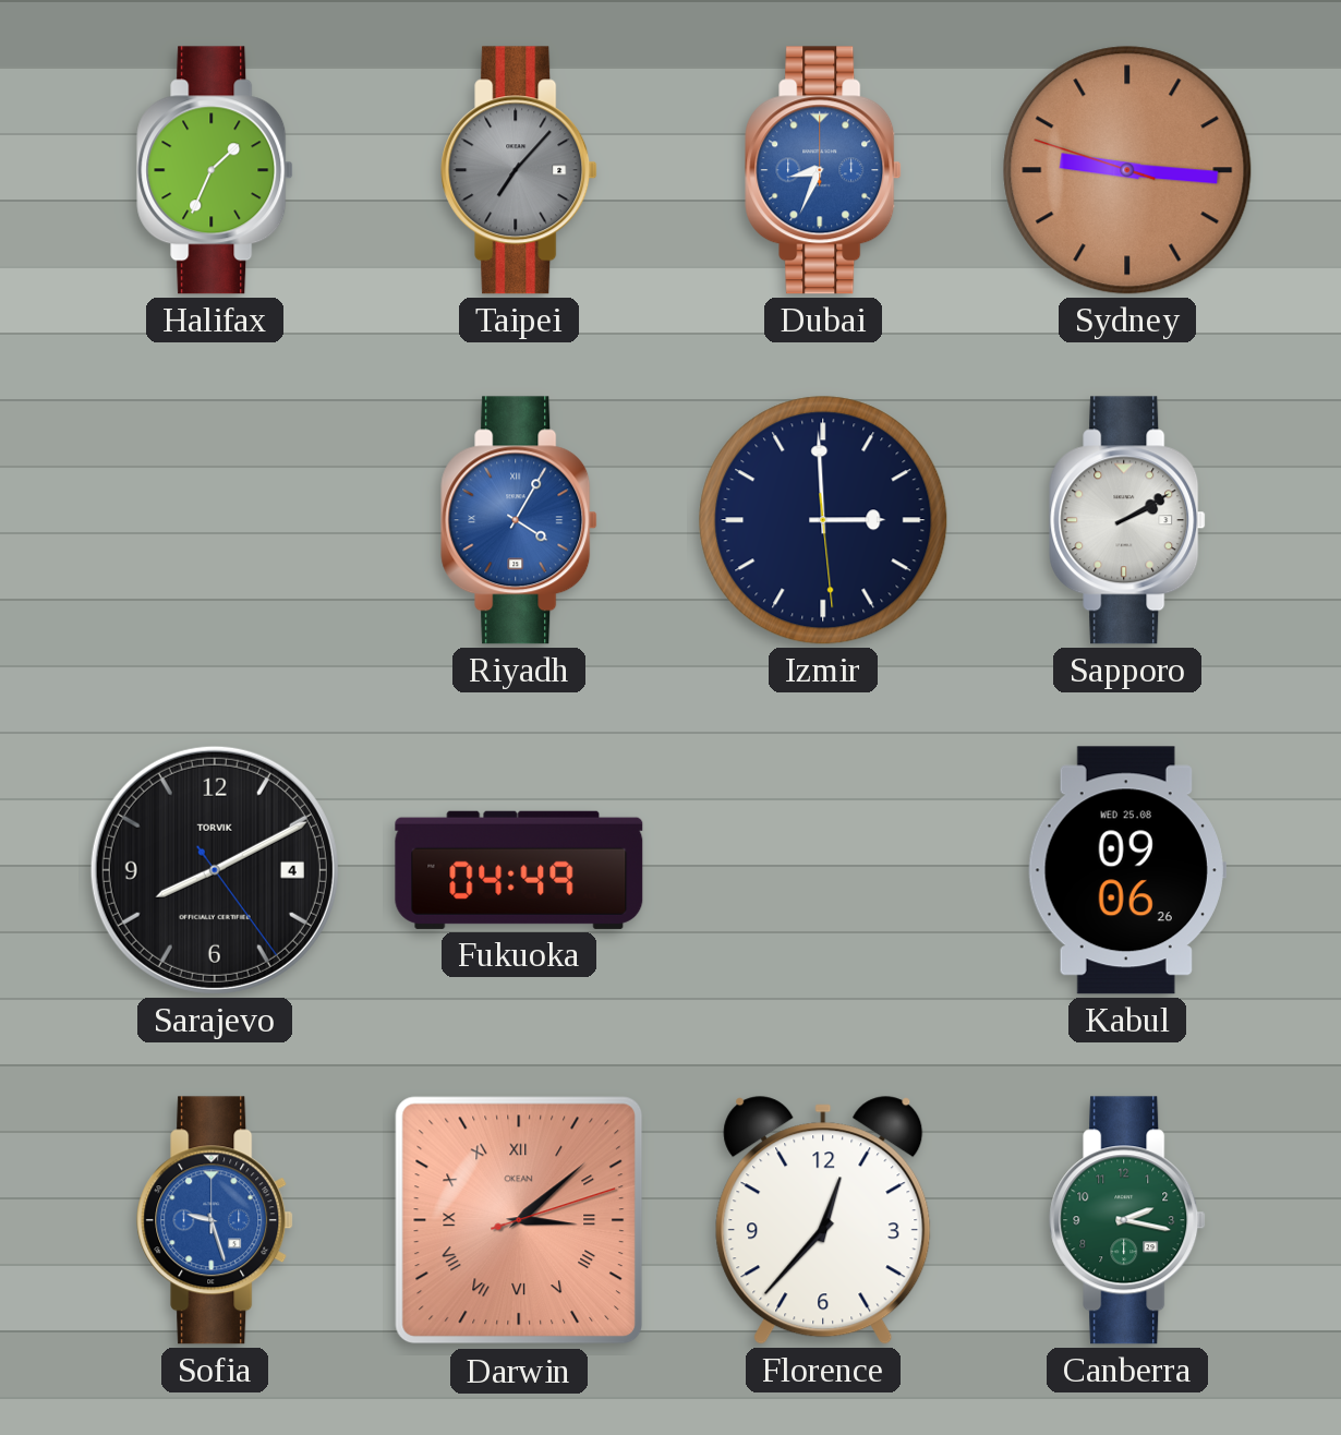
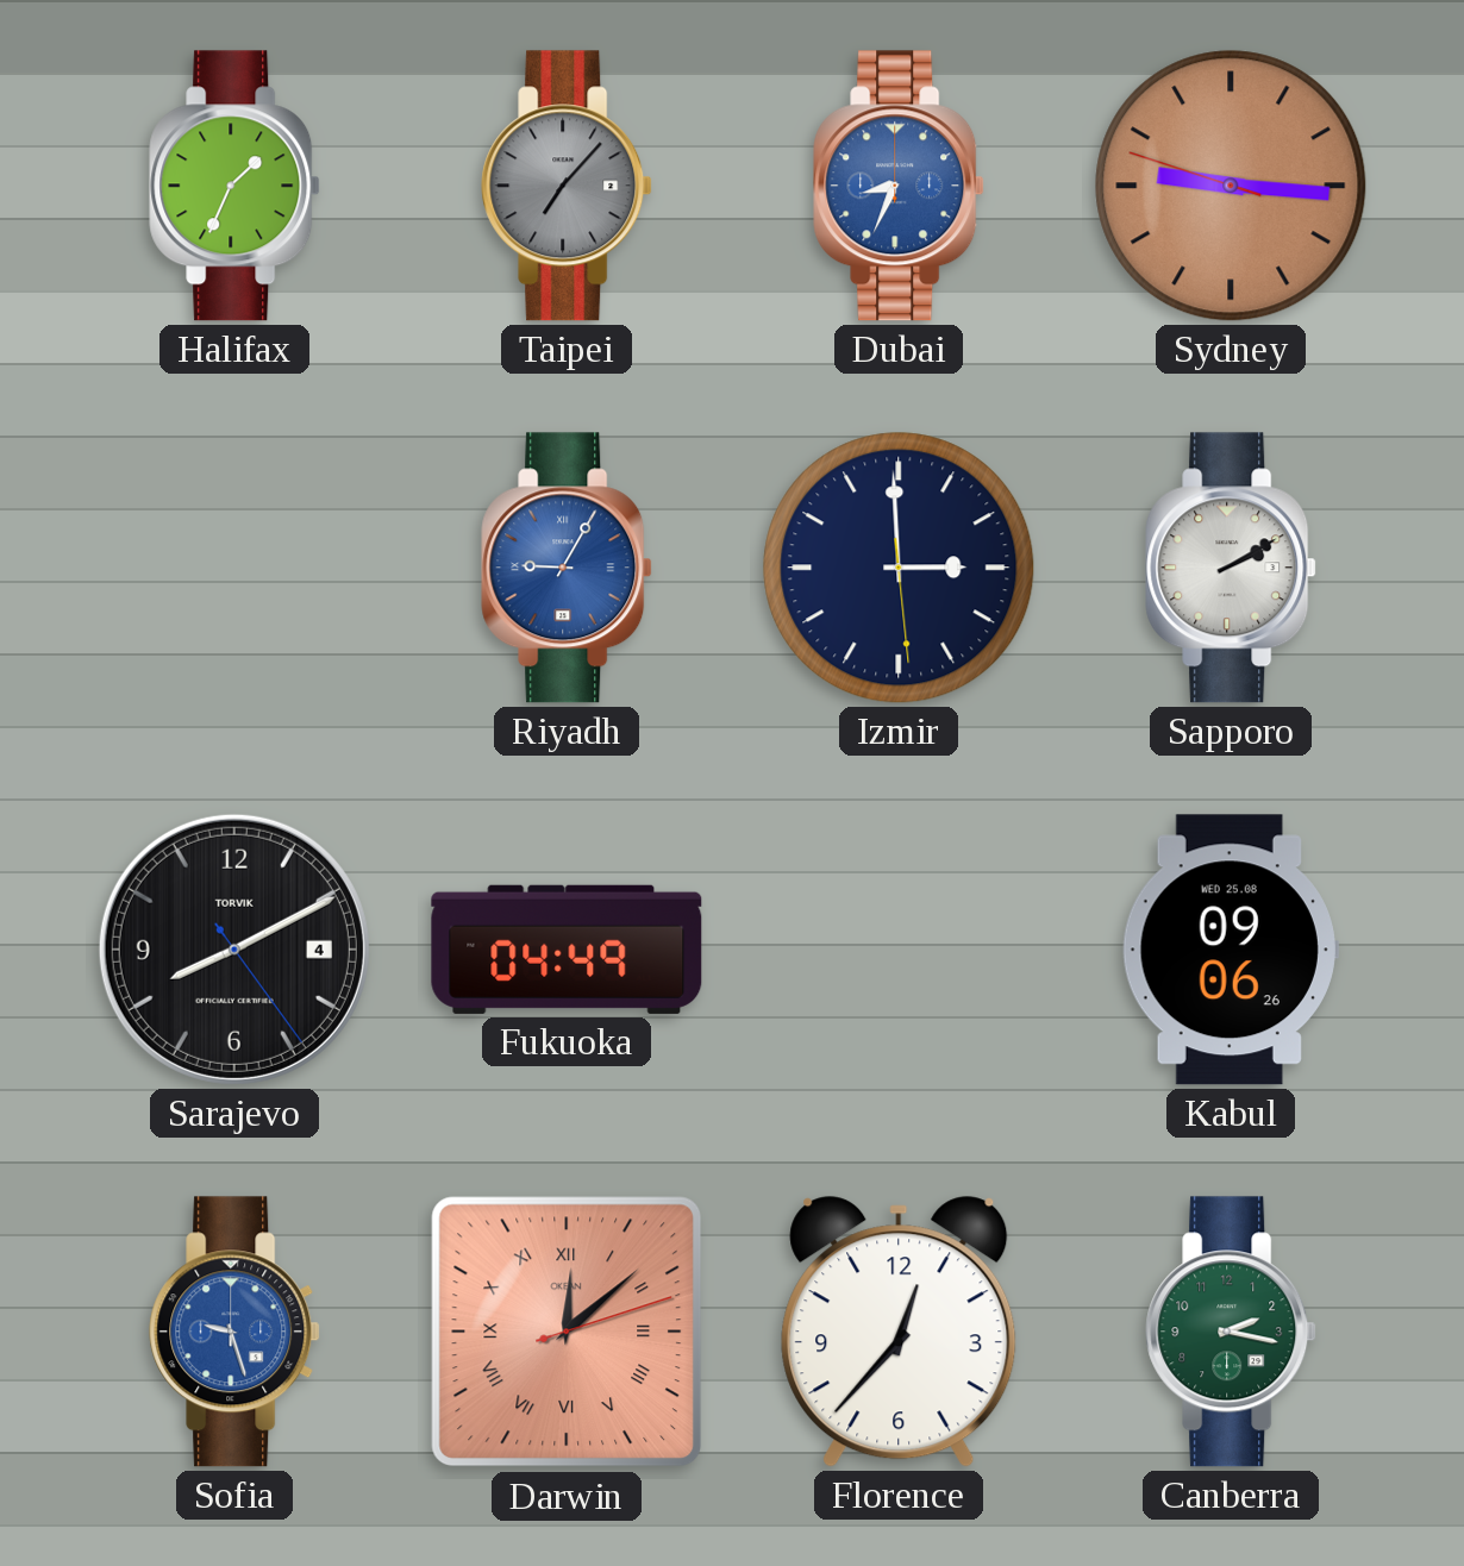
Riyadh: 4:05 -> 9:05 (567, 568)
Darwin: 3:08 -> 12:08 (567, 1332)
